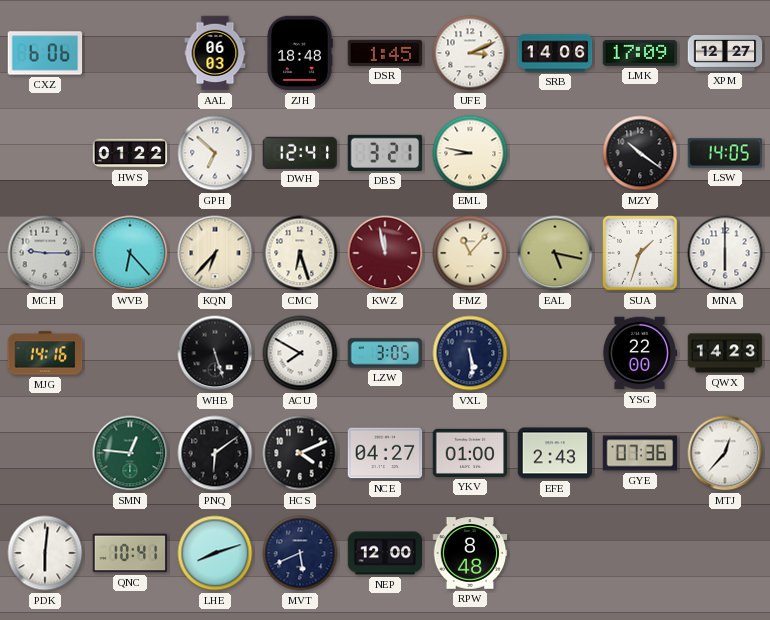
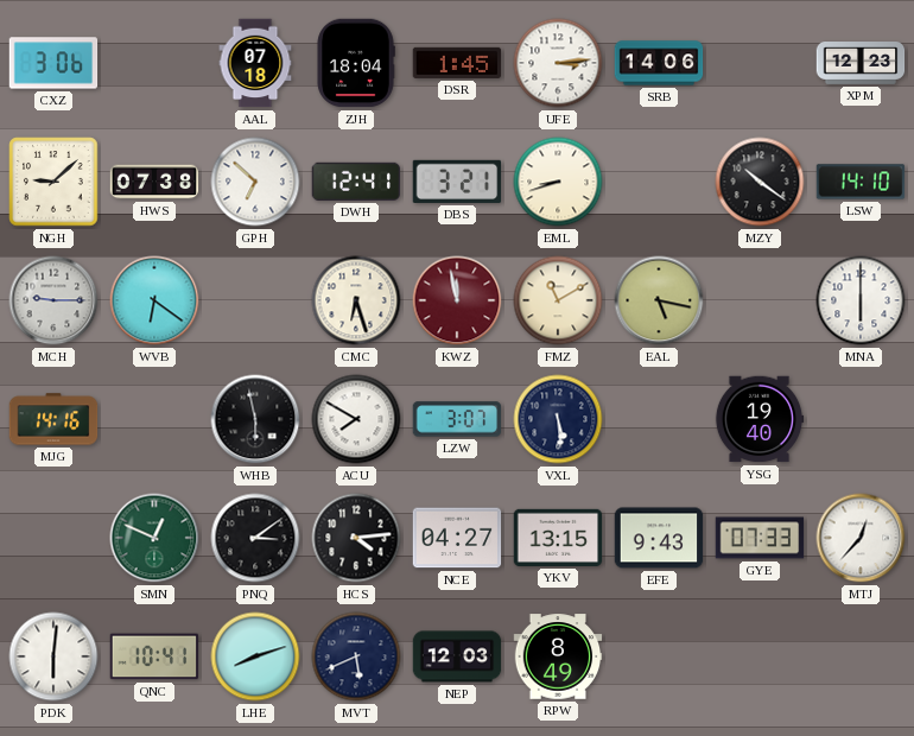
CXZ: 6:06 -> 3:06 (53, 63)
AAL: 06:03 -> 07:18 (255, 63)
ZJH: 18:48 -> 18:04 (356, 63)
UFE: 3:11 -> 3:14 (558, 63)
LMK: 17:09 -> none (640, 53)
XPM: 12:27 -> 12:23 (861, 64)
NGH: none -> 9:08 (53, 182)
HWS: 01:22 -> 07:38 (154, 182)
EML: 8:47 -> 8:42 (558, 182)
LSW: 14:05 -> 14:10 (861, 182)
WVB: 6:23 -> 6:21 (154, 300)
KQN: 6:37 -> none (215, 253)
FMZ: 11:07 -> 11:10 (558, 300)
SUA: 1:33 -> none (640, 253)
WHB: 5:27 -> 5:58 (255, 419)
LZW: 3:05 -> 3:07 (457, 419)
YSG: 22:00 -> 19:40 (760, 419)
QWX: 14:23 -> none (725, 353)
SMN: 12:46 -> 12:49 (154, 538)
PNQ: 6:09 -> 3:09 (255, 538)
HCS: 4:11 -> 4:14 (356, 538)
YKV: 01:00 -> 13:15 (558, 538)
EFE: 2:43 -> 9:43 (659, 538)
GYE: 07:36 -> 07:33 (760, 538)
NEP: 12:00 -> 12:03 (457, 656)
RPW: 8:48 -> 8:49 (558, 656)
